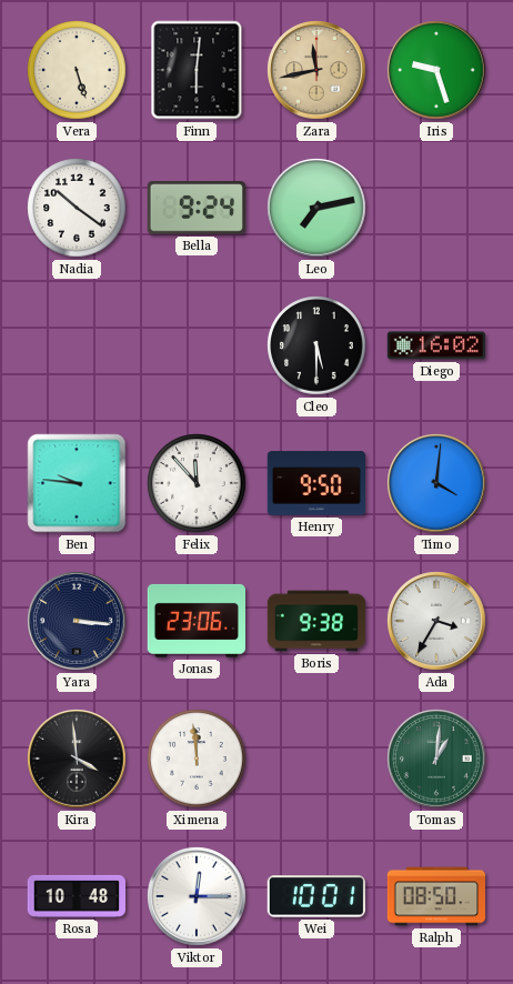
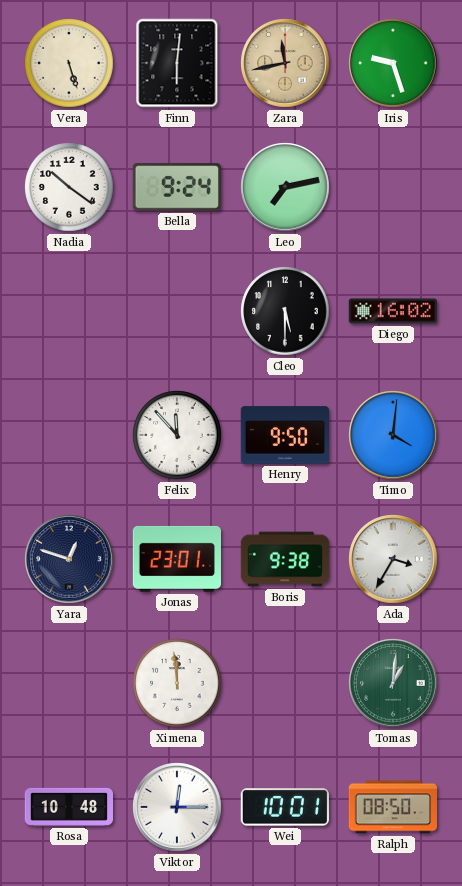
Ben: 9:46 -> none (77, 483)
Yara: 3:16 -> 12:48 (69, 559)
Jonas: 23:06 -> 23:01 (176, 559)
Kira: 3:59 -> none (77, 759)
